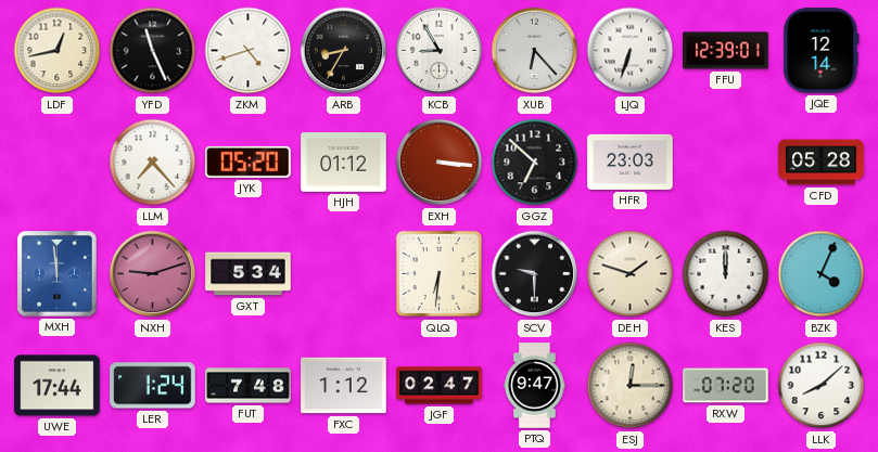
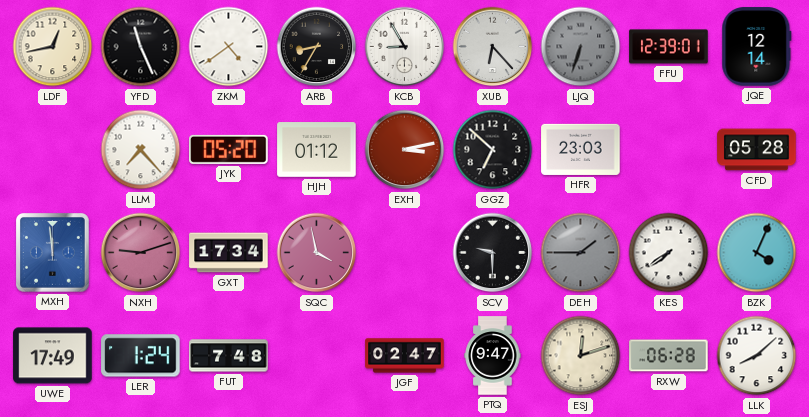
ZKM: 4:42 -> 4:39 (229, 47)
LJQ dial: white -> grey (581, 47)
EXH: 3:16 -> 3:13 (405, 150)
GXT: 5:34 -> 17:34 (229, 253)
SQC: none -> 3:58 (317, 253)
QLQ: 6:31 -> none (440, 274)
DEH: 1:48 -> 1:45 (581, 253)
DEH dial: cream -> grey (581, 253)
KES: 12:00 -> 7:39 (669, 253)
UWE: 17:44 -> 17:49 (53, 356)
FXC: 1:12 -> none (344, 386)
ESJ: 12:15 -> 12:12 (581, 356)
RXW: 07:20 -> 06:28 (669, 356)
